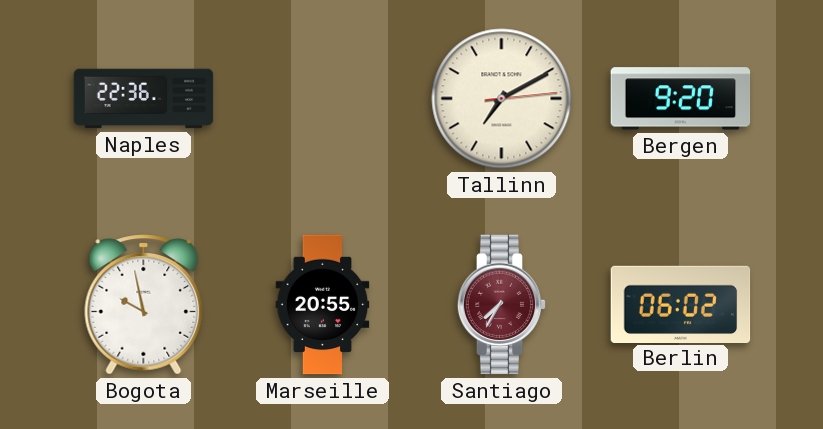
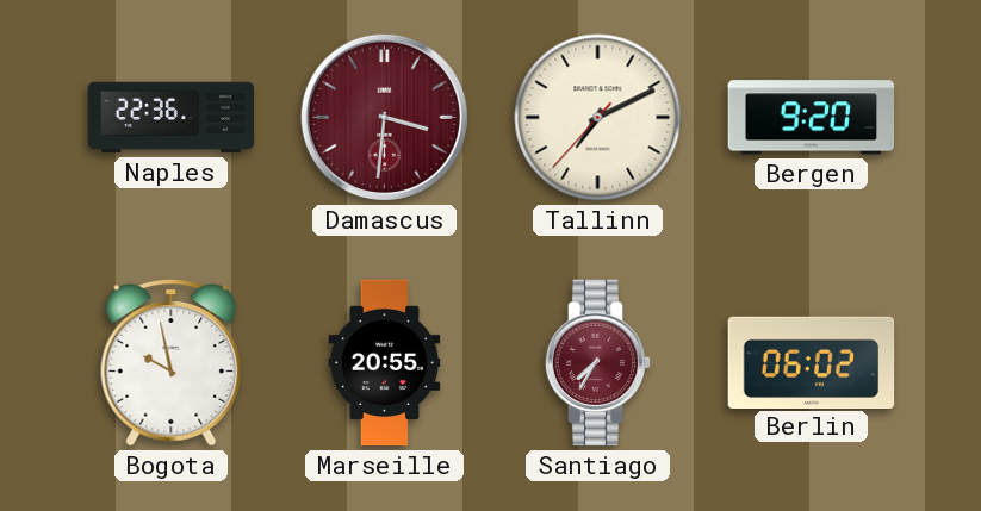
Damascus: none -> 3:31 (384, 117)
Tallinn: 7:10:14 -> 7:10:37 (598, 118)
